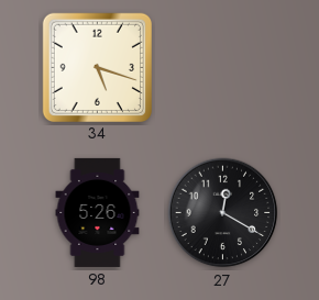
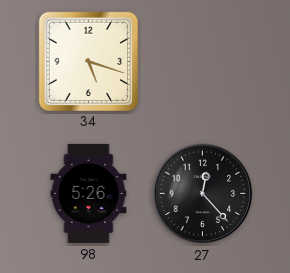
27: 12:20 -> 12:23 (203, 194)
